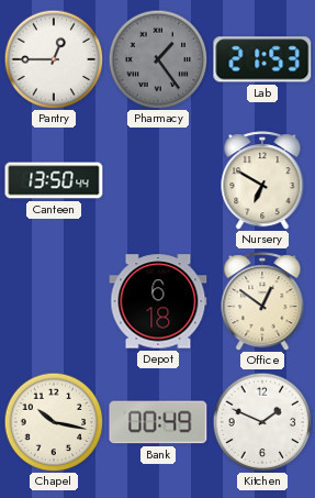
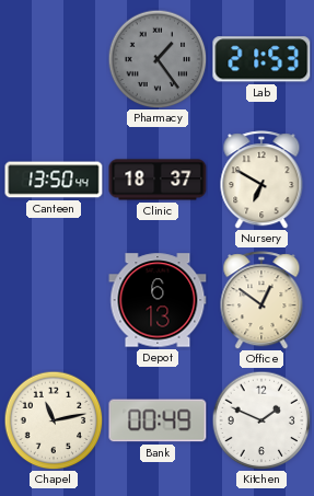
Pantry: 12:45 -> none (54, 59)
Clinic: none -> 18:37 (158, 180)
Depot: 6:18 -> 6:13 (158, 300)
Chapel: 10:17 -> 11:13 (54, 420)
